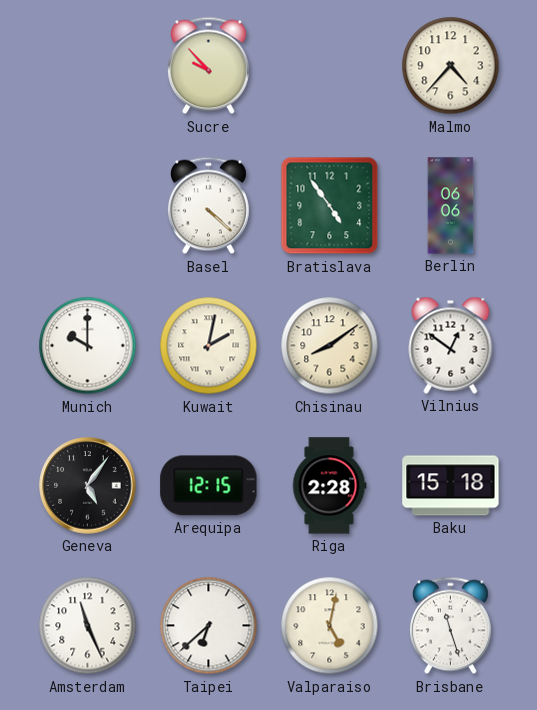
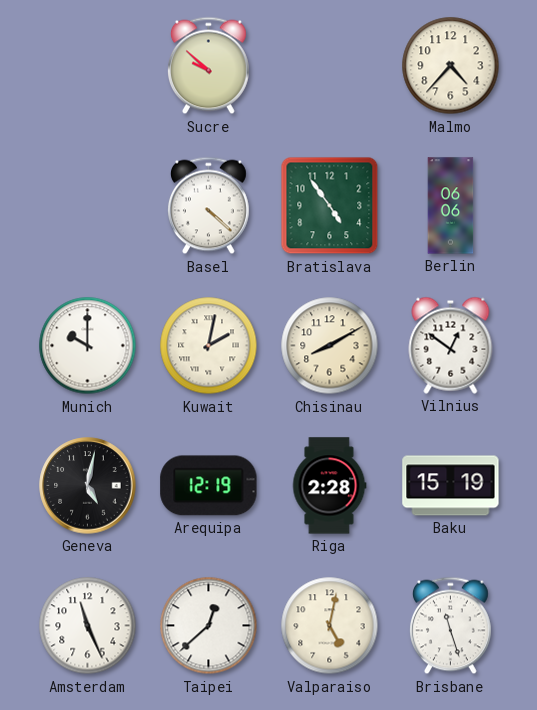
Sucre: 9:53 -> 9:52 (208, 66)
Chisinau: 8:09 -> 8:10 (330, 346)
Geneva: 5:06 -> 5:02 (88, 486)
Arequipa: 12:15 -> 12:19 (209, 486)
Baku: 15:18 -> 15:19 (451, 486)
Taipei: 6:38 -> 12:38 (209, 626)
